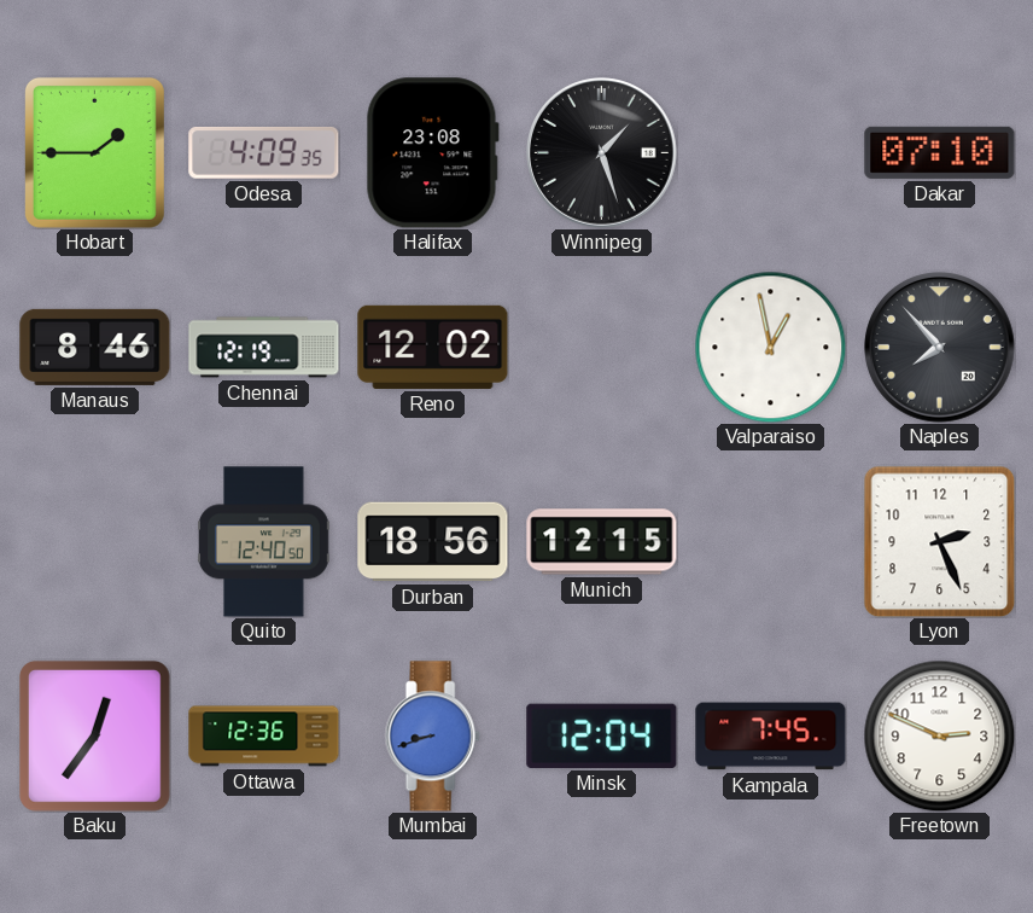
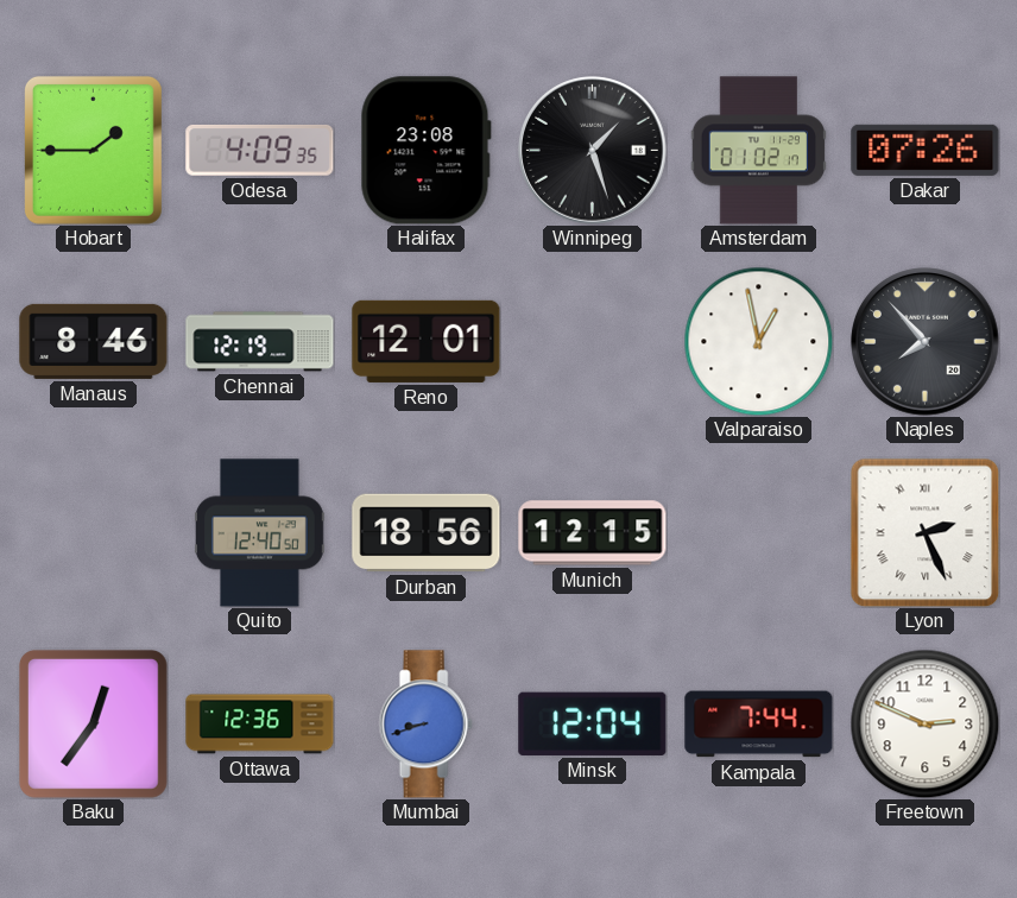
Amsterdam: none -> 01:02 (759, 151)
Dakar: 07:10 -> 07:26 (926, 150)
Reno: 12:02 -> 12:01 (427, 341)
Lyon numerals: Arabic -> Roman (924, 532)
Kampala: 7:45 -> 7:44 (759, 725)
